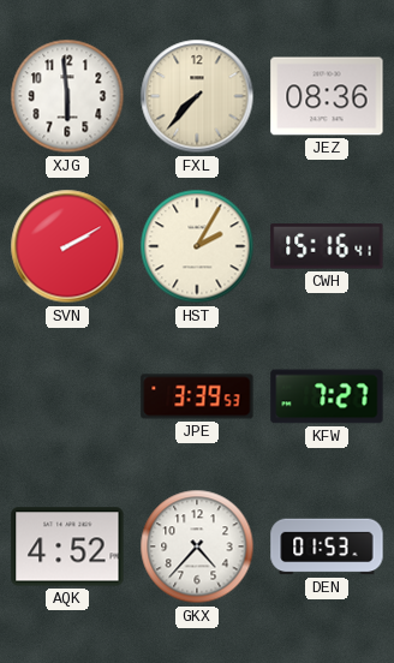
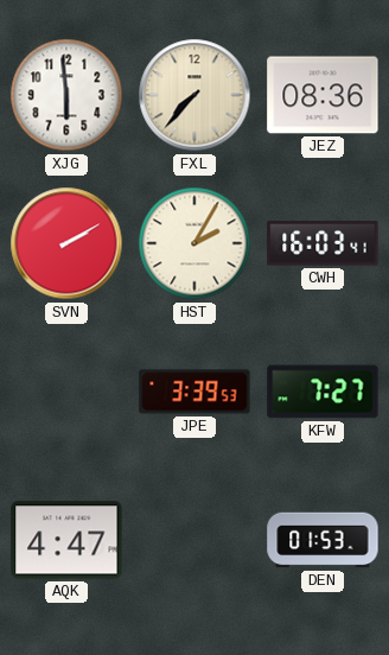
CWH: 15:16 -> 16:03 (323, 243)
AQK: 4:52 -> 4:47 (66, 540)
GKX: 4:37 -> none (197, 546)
